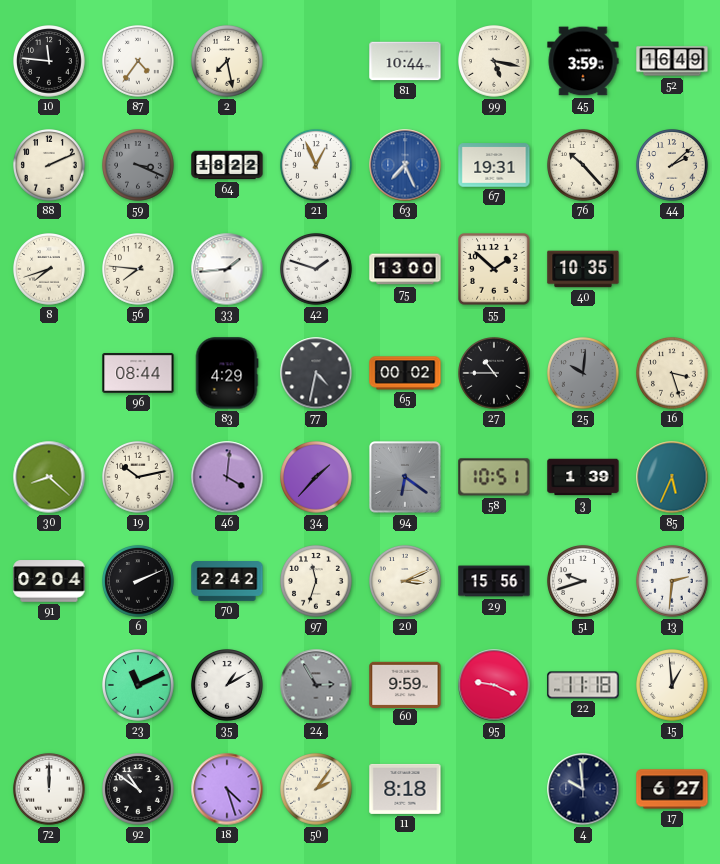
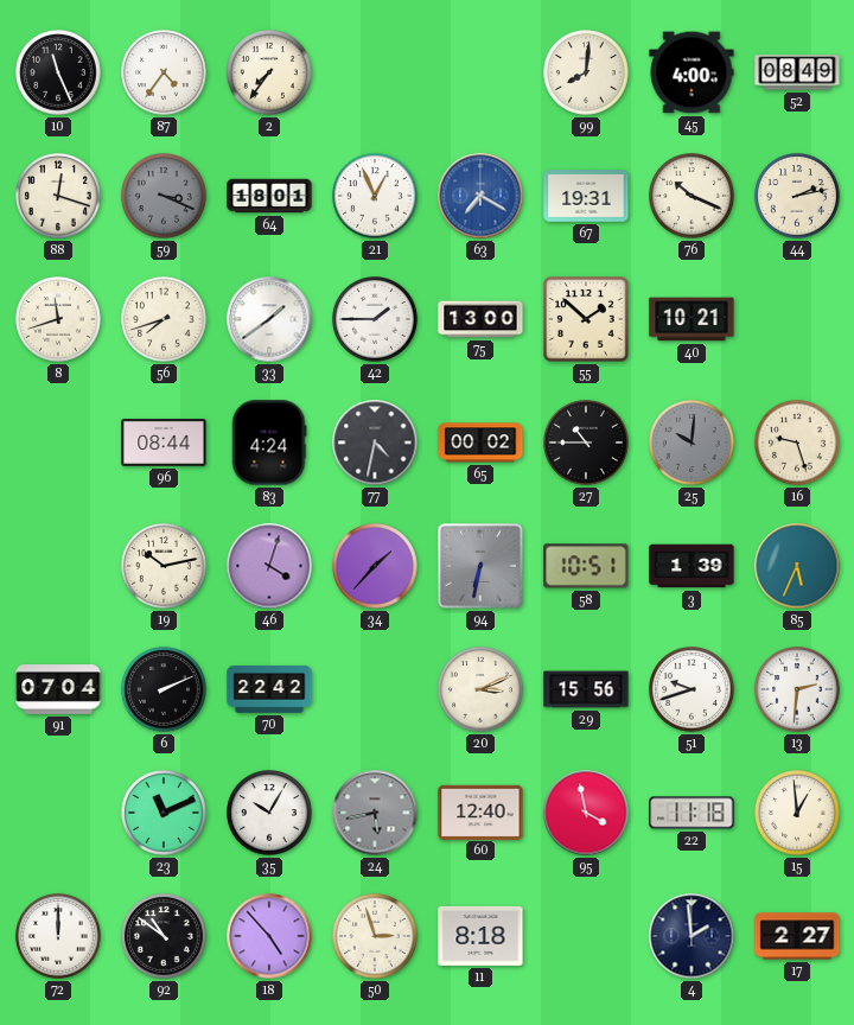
10: 11:46 -> 11:26 (58, 72)
2: 7:28 -> 7:36 (269, 72)
81: 10:44 -> none (405, 61)
99: 5:17 -> 8:01 (586, 72)
45: 3:59 -> 4:00 (692, 72)
52: 16:49 -> 08:49 (797, 72)
88: 2:11 -> 12:18 (58, 196)
64: 18:22 -> 18:01 (269, 196)
63: 7:26 -> 7:20 (480, 196)
76: 10:23 -> 10:19 (692, 196)
44: 2:08 -> 2:13 (797, 196)
8: 7:42 -> 11:42 (58, 319)
56: 7:46 -> 7:42 (164, 319)
33: 1:44 -> 1:39 (269, 319)
42: 1:48 -> 1:45 (375, 319)
40: 10:35 -> 10:21 (692, 319)
83: 4:29 -> 4:24 (269, 443)
16: 3:27 -> 9:27 (797, 443)
30: 8:22 -> none (49, 477)
46: 4:01 -> 4:03 (269, 566)
94: 6:21 -> 6:32 (482, 567)
91: 02:04 -> 07:04 (58, 689)
97: 11:33 -> none (316, 581)
35: 1:10 -> 10:05 (269, 813)
24: 2:55 -> 5:43 (375, 813)
60: 9:59 -> 12:40 (480, 811)
95: 9:19 -> 3:58 (586, 813)
18: 4:27 -> 4:53 (269, 936)
50: 2:06 -> 2:57 (375, 936)
4: 9:59 -> 1:59 (692, 936)
17: 6:27 -> 2:27 (797, 936)
